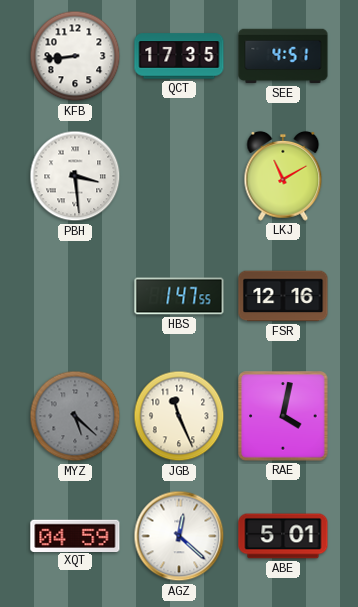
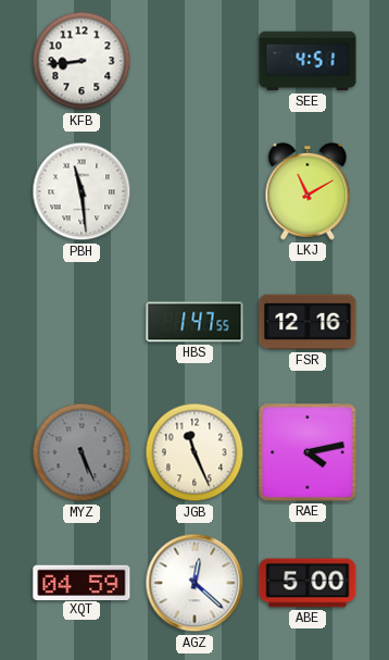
QCT: 17:35 -> none (179, 56)
PBH: 3:29 -> 11:29 (81, 191)
MYZ: 5:22 -> 5:26 (81, 452)
RAE: 4:02 -> 4:13 (308, 452)
ABE: 5:01 -> 5:00 (308, 583)
